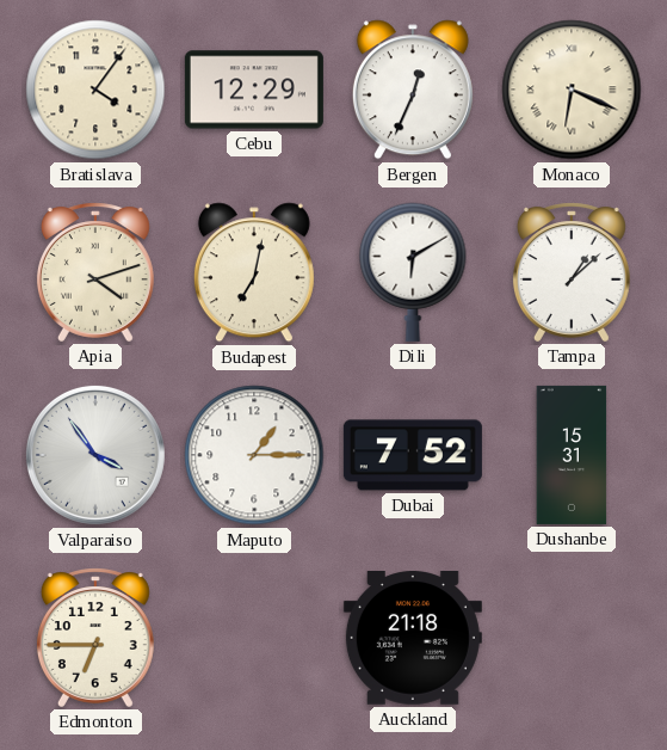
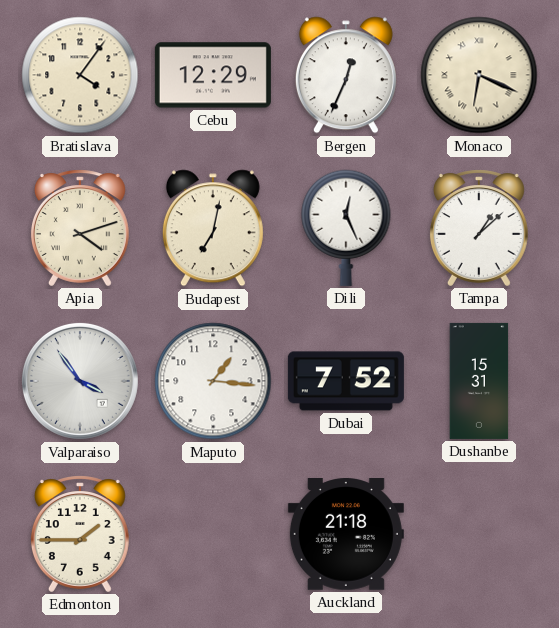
Dili: 6:10 -> 12:26 (346, 228)
Maputo: 1:15 -> 1:16 (213, 381)
Edmonton: 6:45 -> 1:45 (80, 534)
